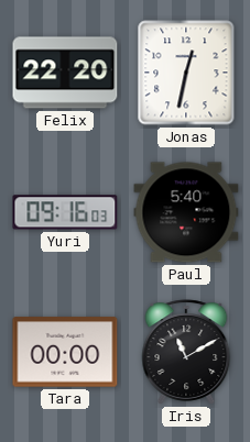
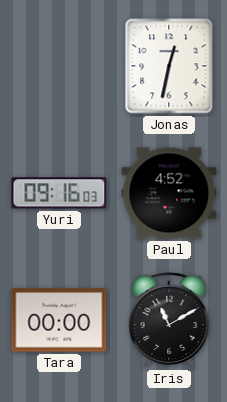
Felix: 22:20 -> none (65, 73)
Paul: 5:40 -> 4:52 (169, 193)
